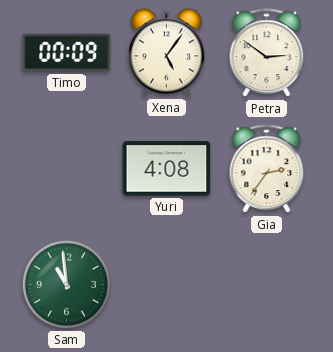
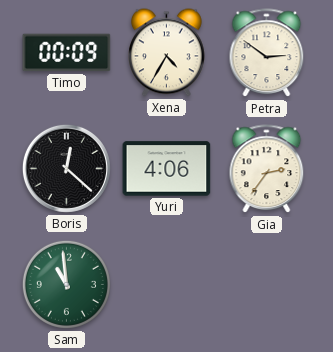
Xena: 5:06 -> 4:35 (167, 53)
Boris: none -> 12:22 (66, 168)
Yuri: 4:08 -> 4:06 (167, 169)
